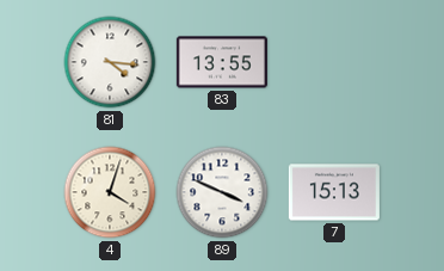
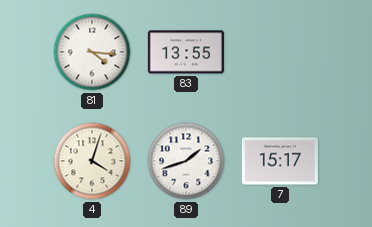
89: 3:49 -> 1:42 (186, 161)
7: 15:13 -> 15:17 (280, 161)
